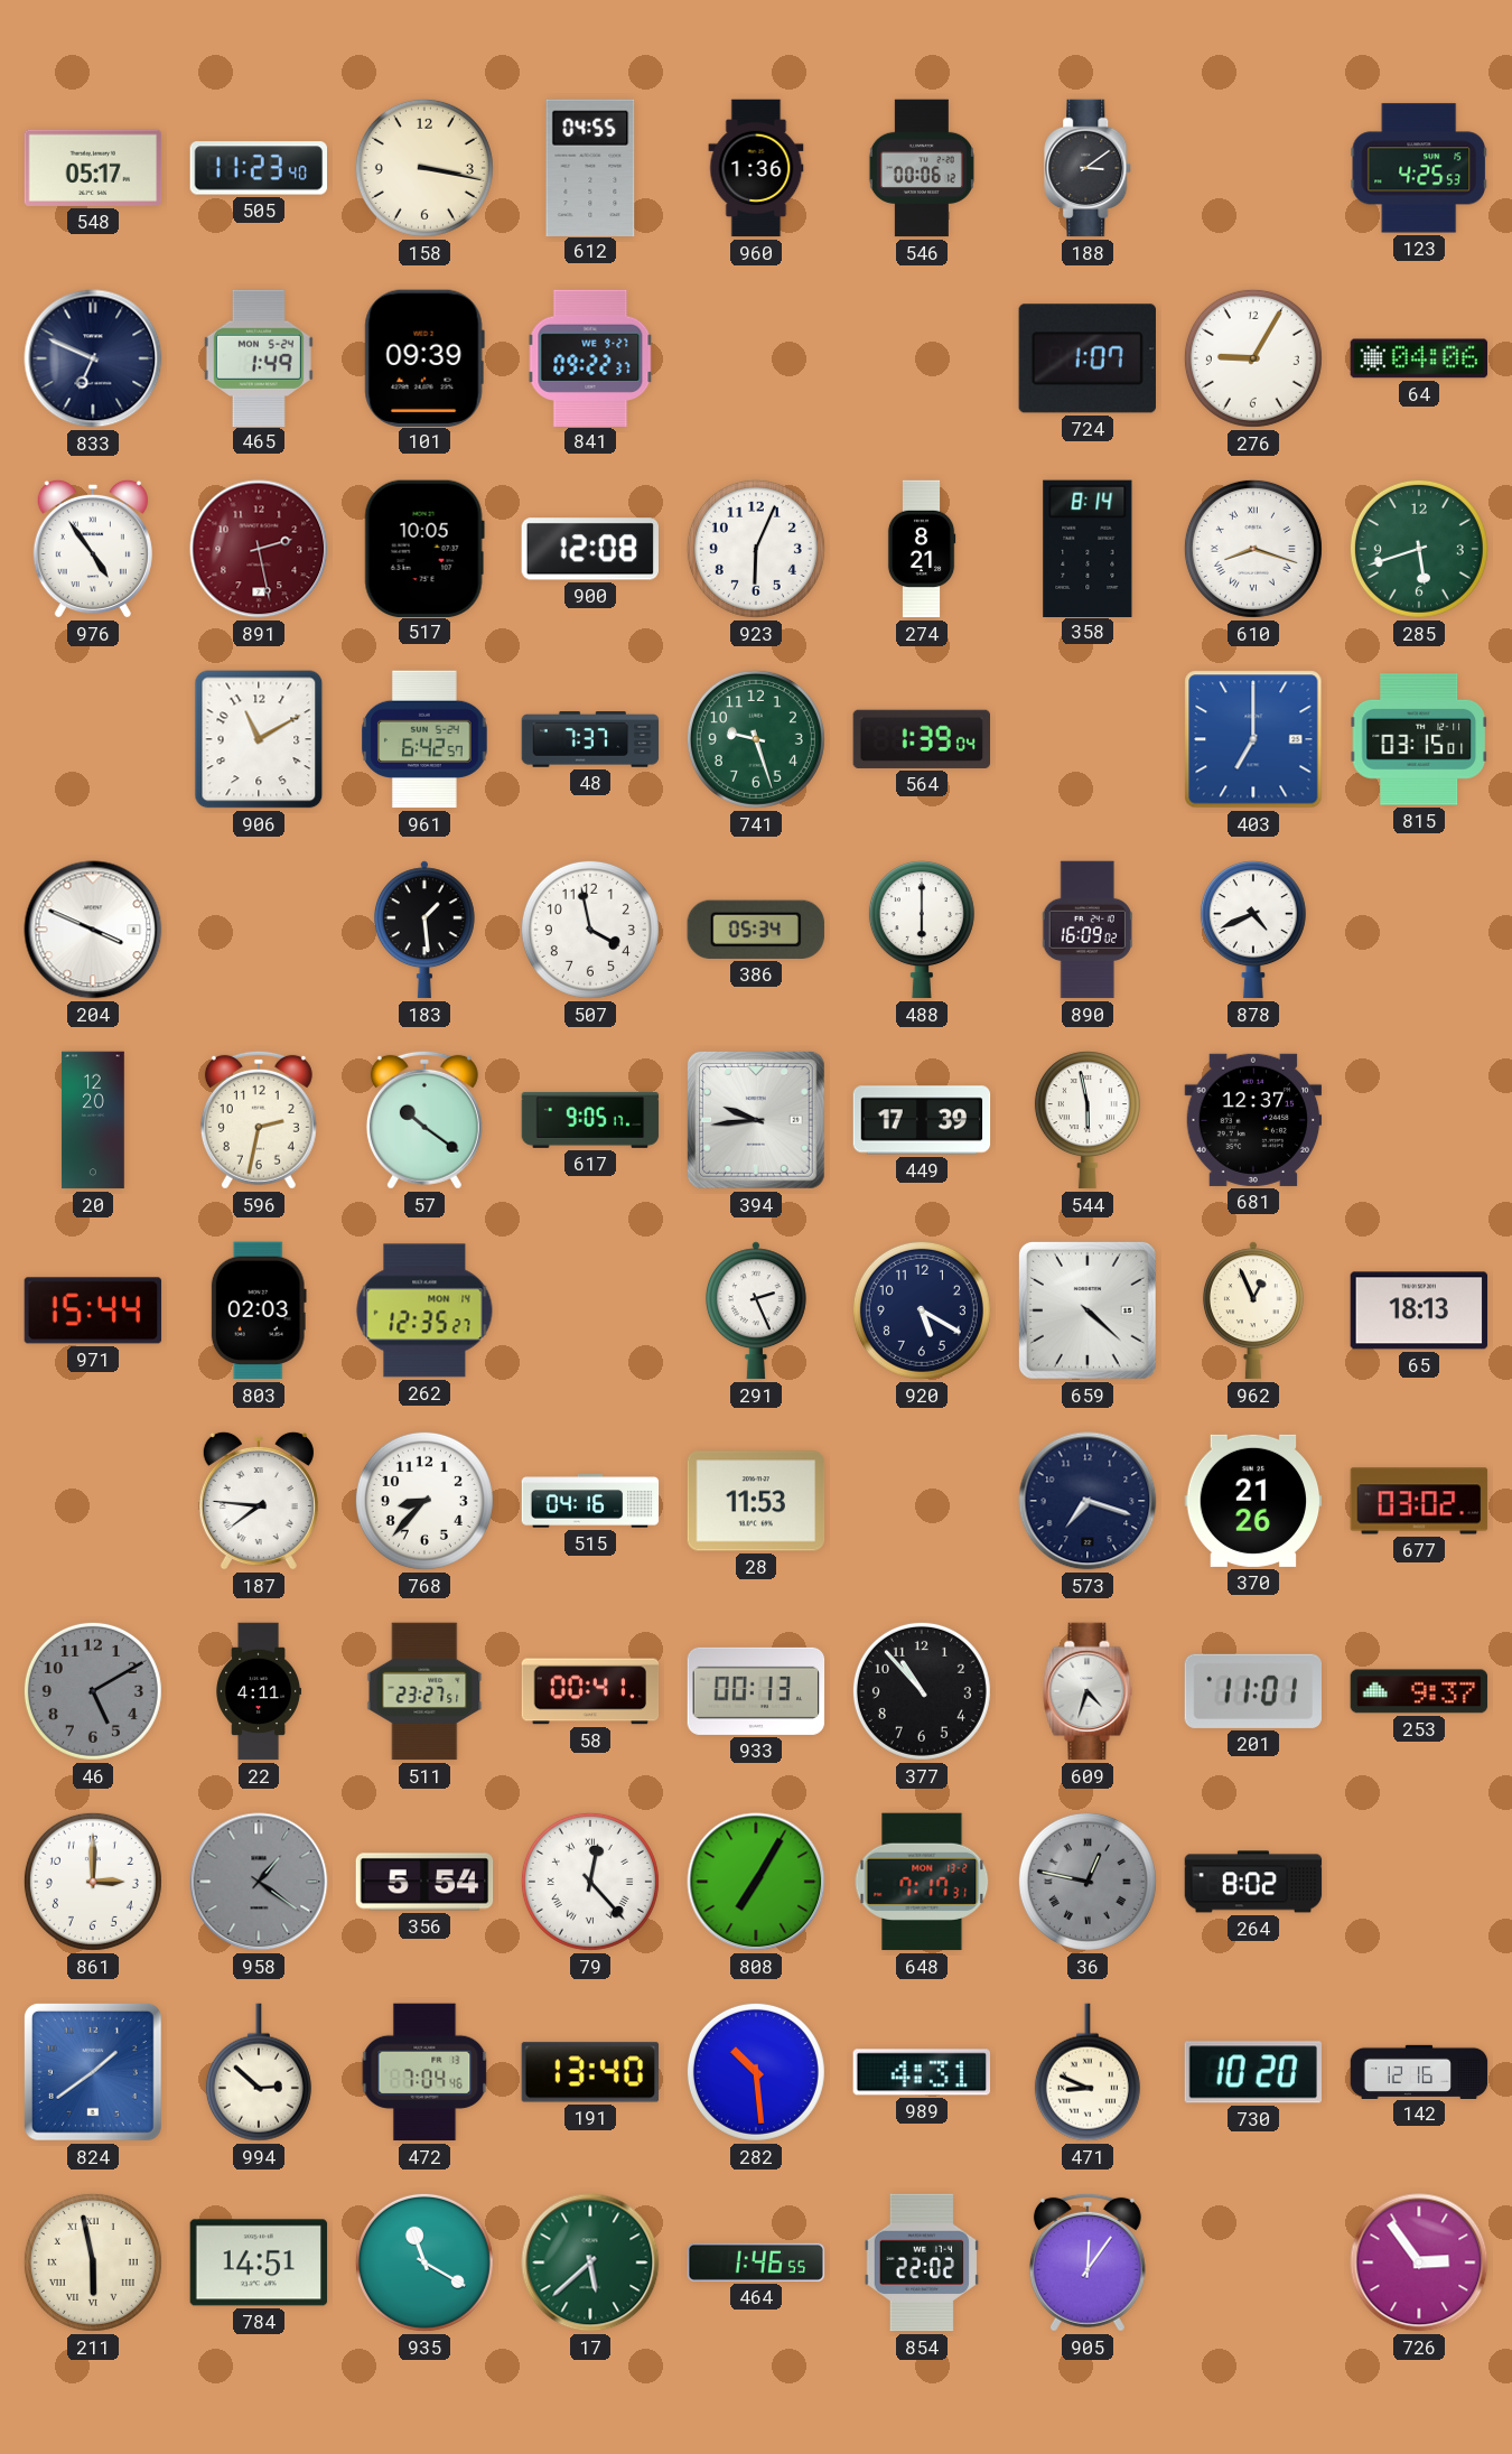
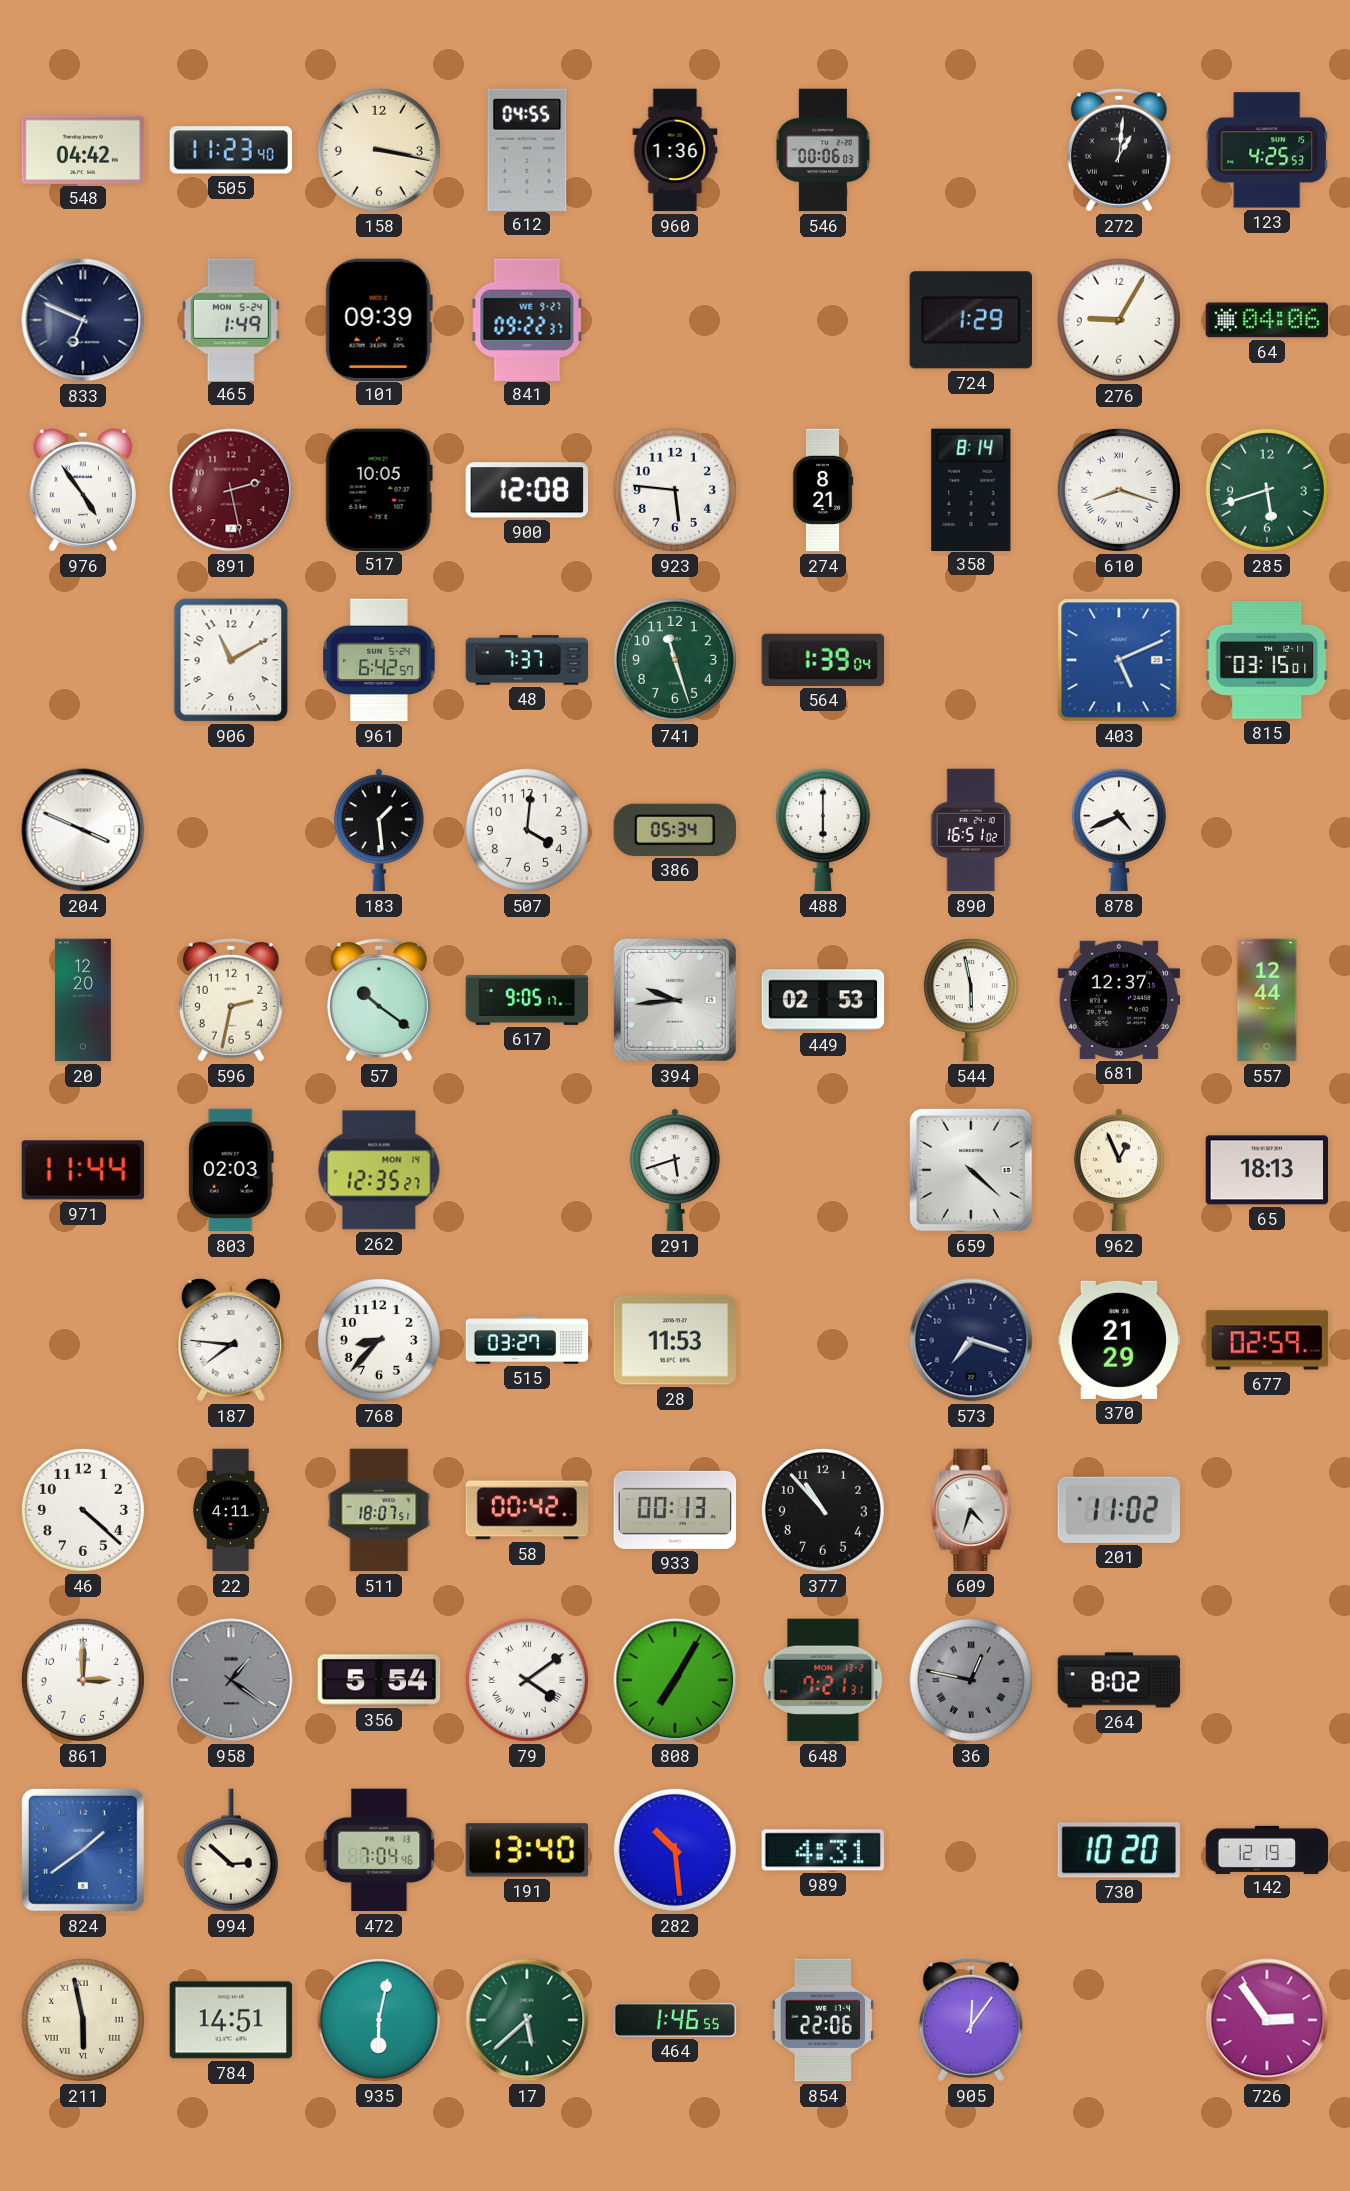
548: 05:17 -> 04:42 (83, 150)
546: 00:06:12 -> 00:06:03 (823, 150)
188: 3:09 -> none (1089, 168)
272: none -> 1:01 (1119, 150)
724: 1:07 -> 1:29 (971, 320)
923: 6:04 -> 5:46 (675, 490)
741: 9:27 -> 11:27 (675, 660)
403: 7:00 -> 5:11 (1119, 660)
507: 3:58 -> 4:01 (527, 830)
890: 16:09 -> 16:51 (971, 830)
449: 17:39 -> 02:53 (823, 1000)
557: none -> 12:44 (1267, 1000)
971: 15:44 -> 11:44 (83, 1170)
291: 2:26 -> 5:42 (675, 1170)
920: 5:20 -> none (922, 1310)
515: 04:16 -> 03:27 (527, 1340)
370: 21:26 -> 21:29 (1119, 1340)
677: 03:02 -> 02:59 (1267, 1340)
46: 5:10 -> 4:22 (83, 1510)
46 dial: grey -> white (83, 1510)
511: 23:27 -> 18:07 (379, 1510)
58: 00:41 -> 00:42 (527, 1510)
201: 11:01 -> 11:02 (1118, 1510)
253: 9:37 -> none (1419, 1691)
79: 12:23 -> 4:09 (527, 1680)
648: 7:17 -> 7:21 (823, 1680)
471: 8:49 -> none (1088, 2072)
142: 12:16 -> 12:19 (1267, 1849)
935: 11:20 -> 6:02 (379, 2020)
854: 22:02 -> 22:06 (822, 2020)
